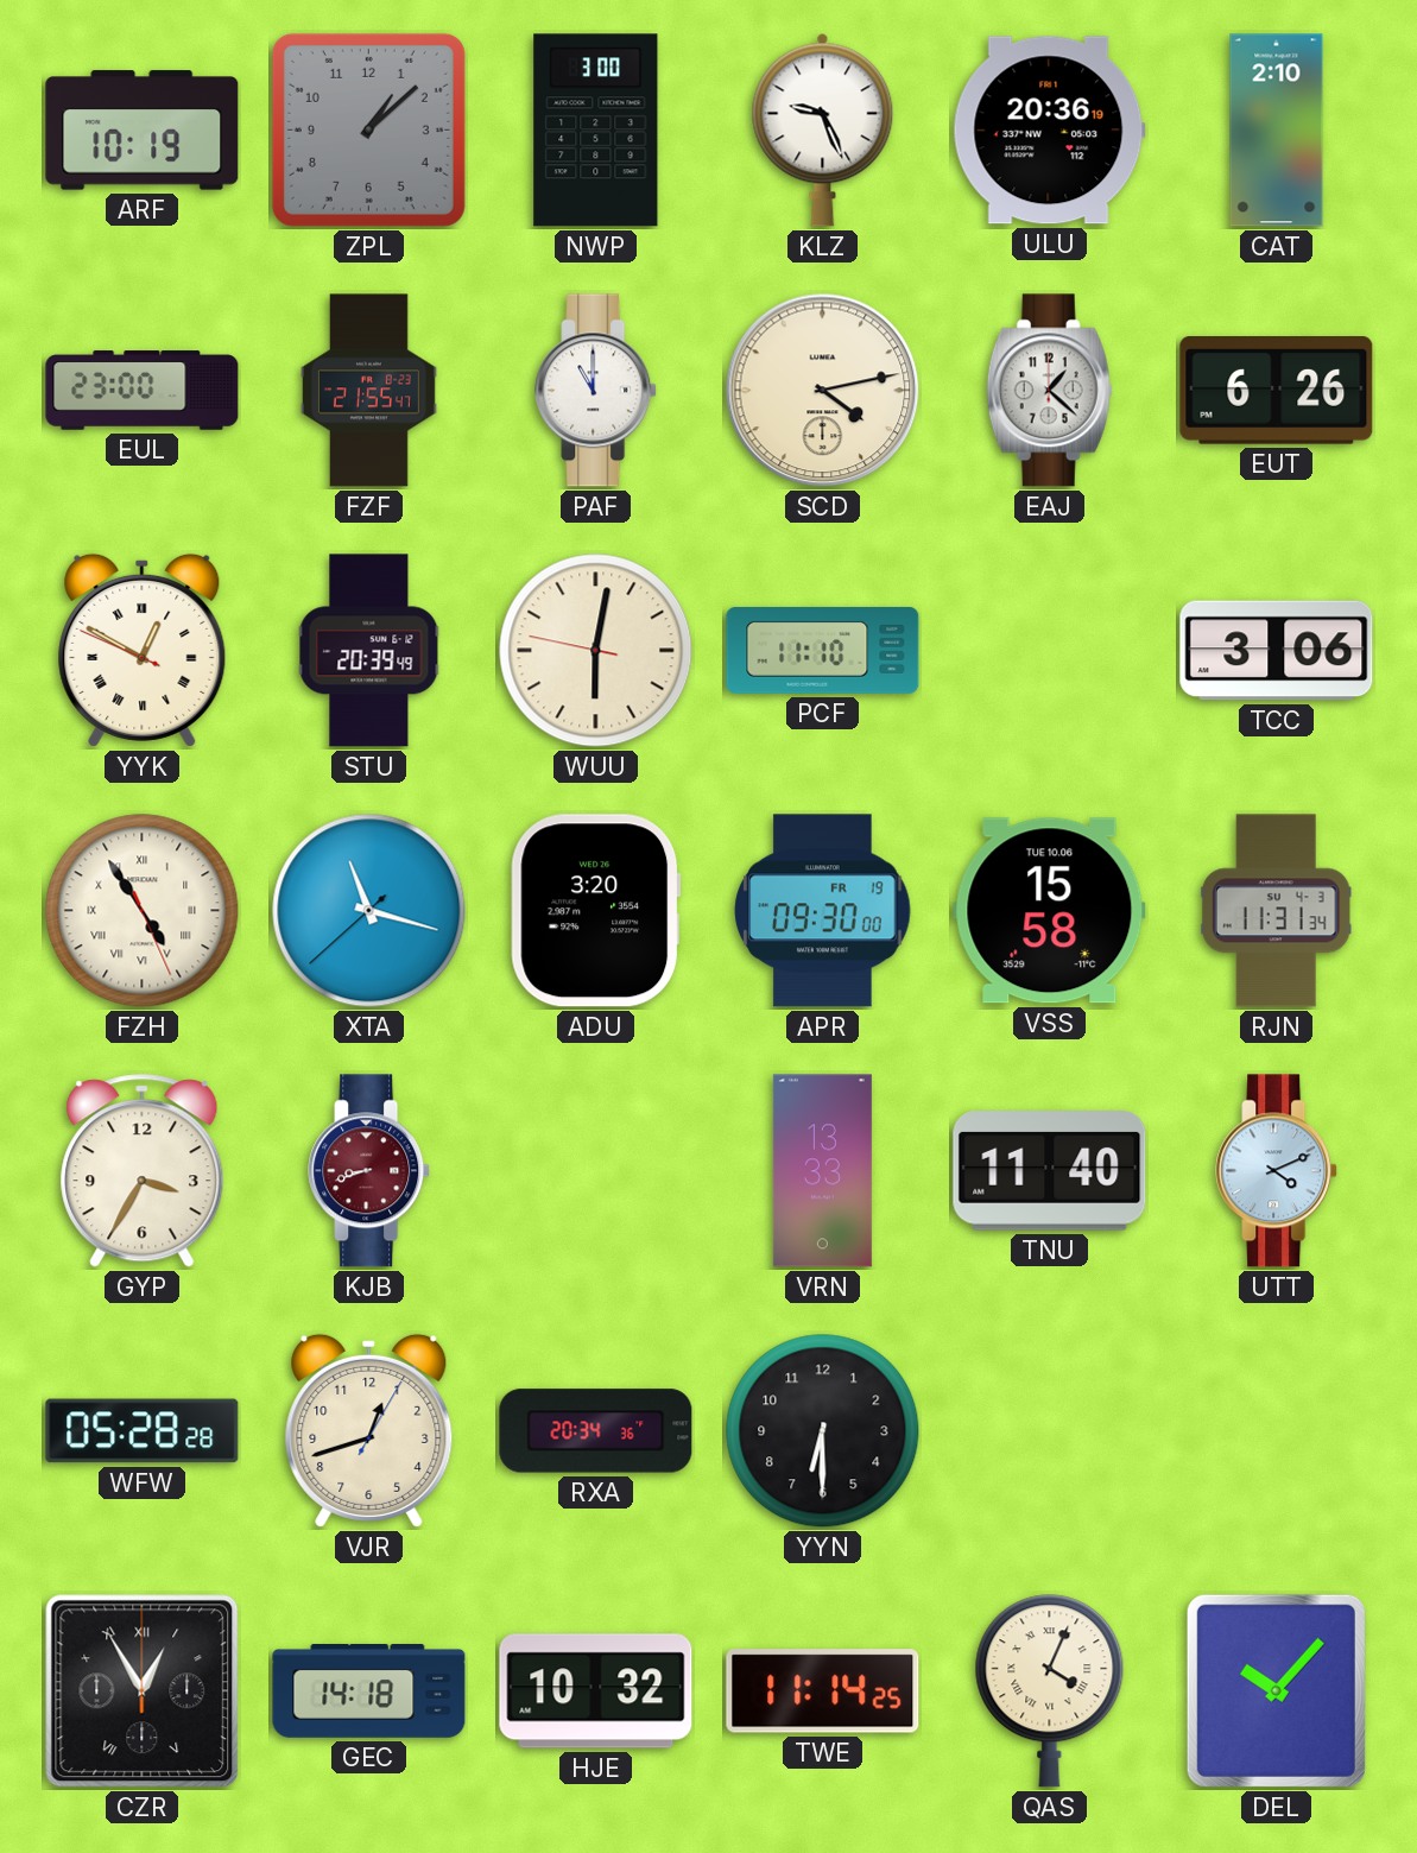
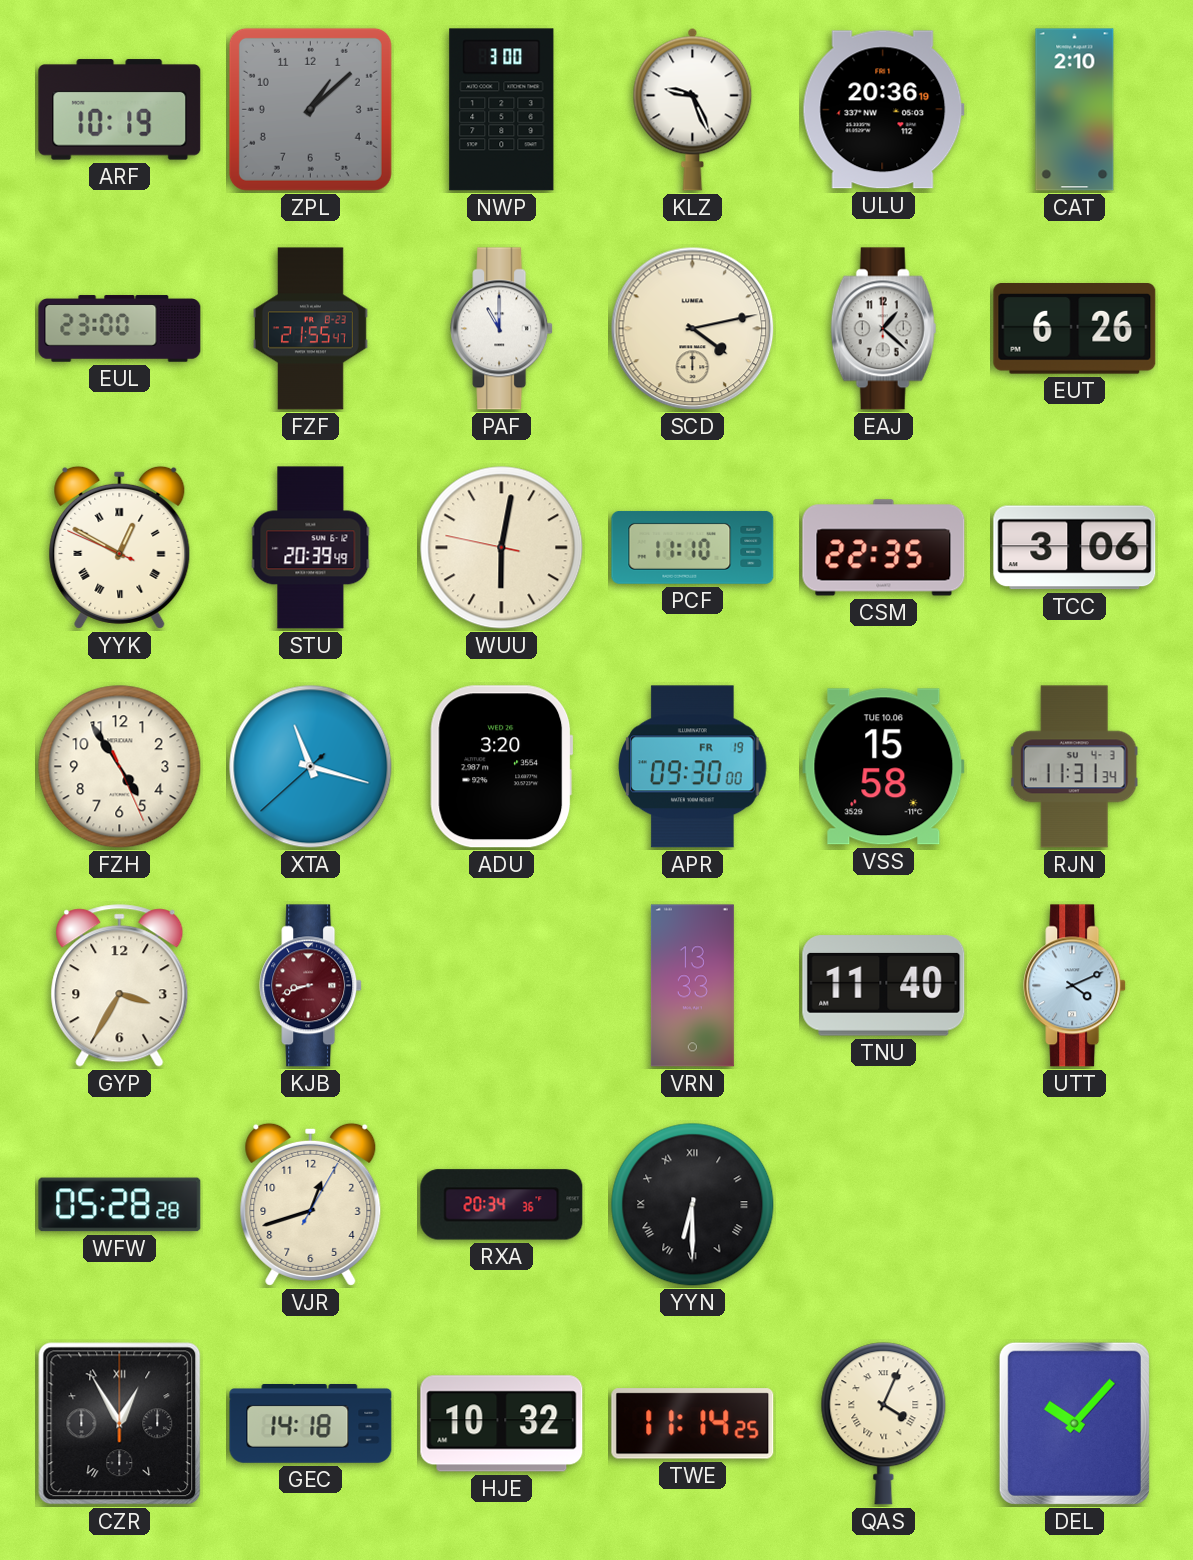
CSM: none -> 22:35 (884, 548)
FZH numerals: Roman -> Arabic (120, 767)
YYN numerals: Arabic -> Roman (693, 1205)
